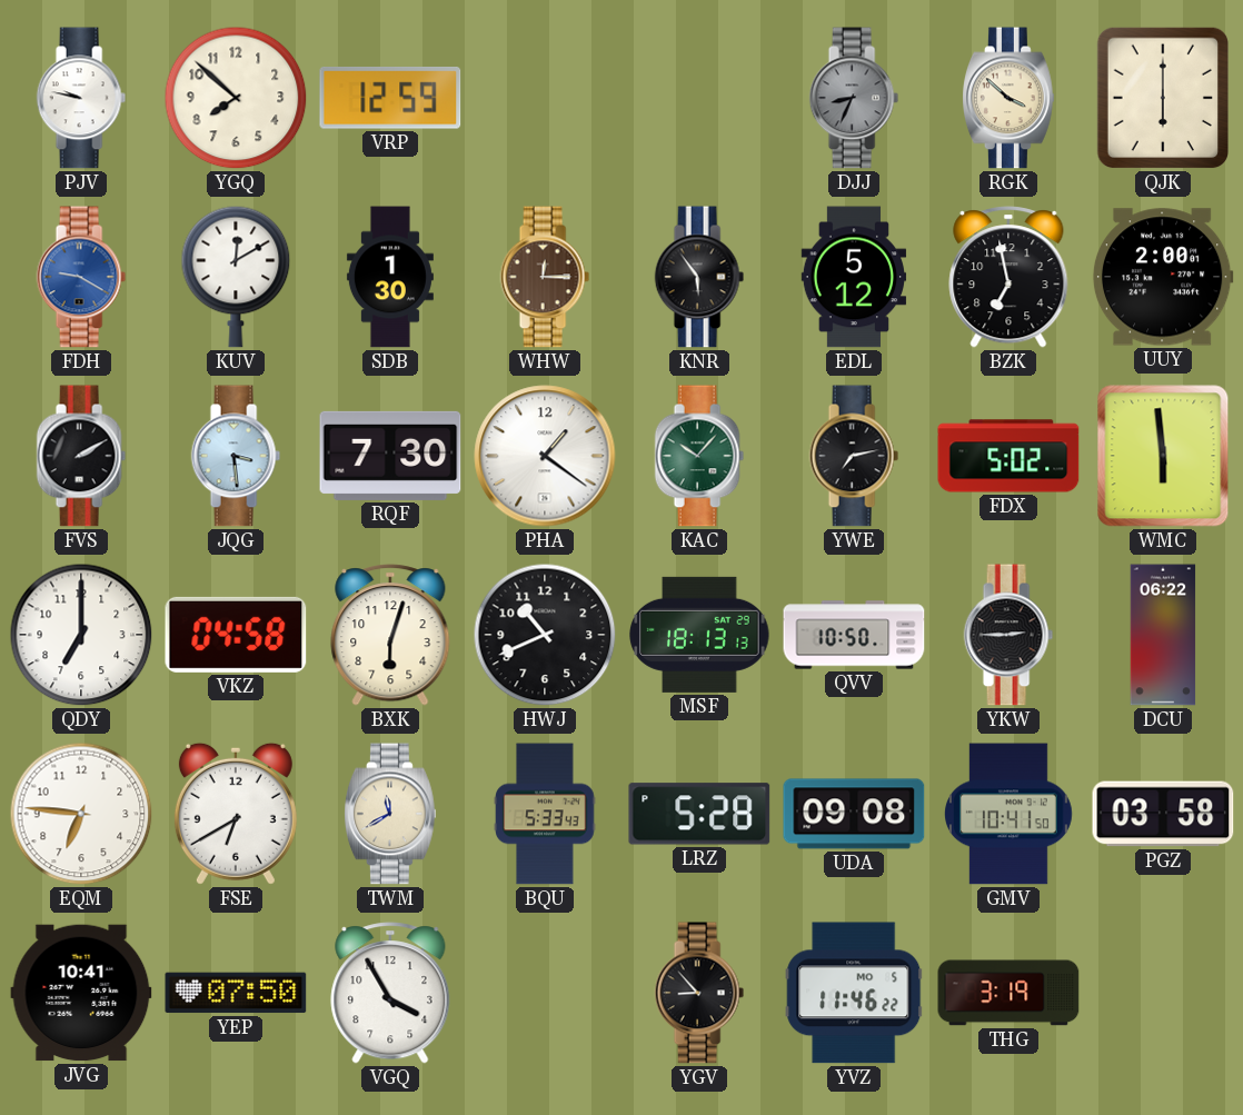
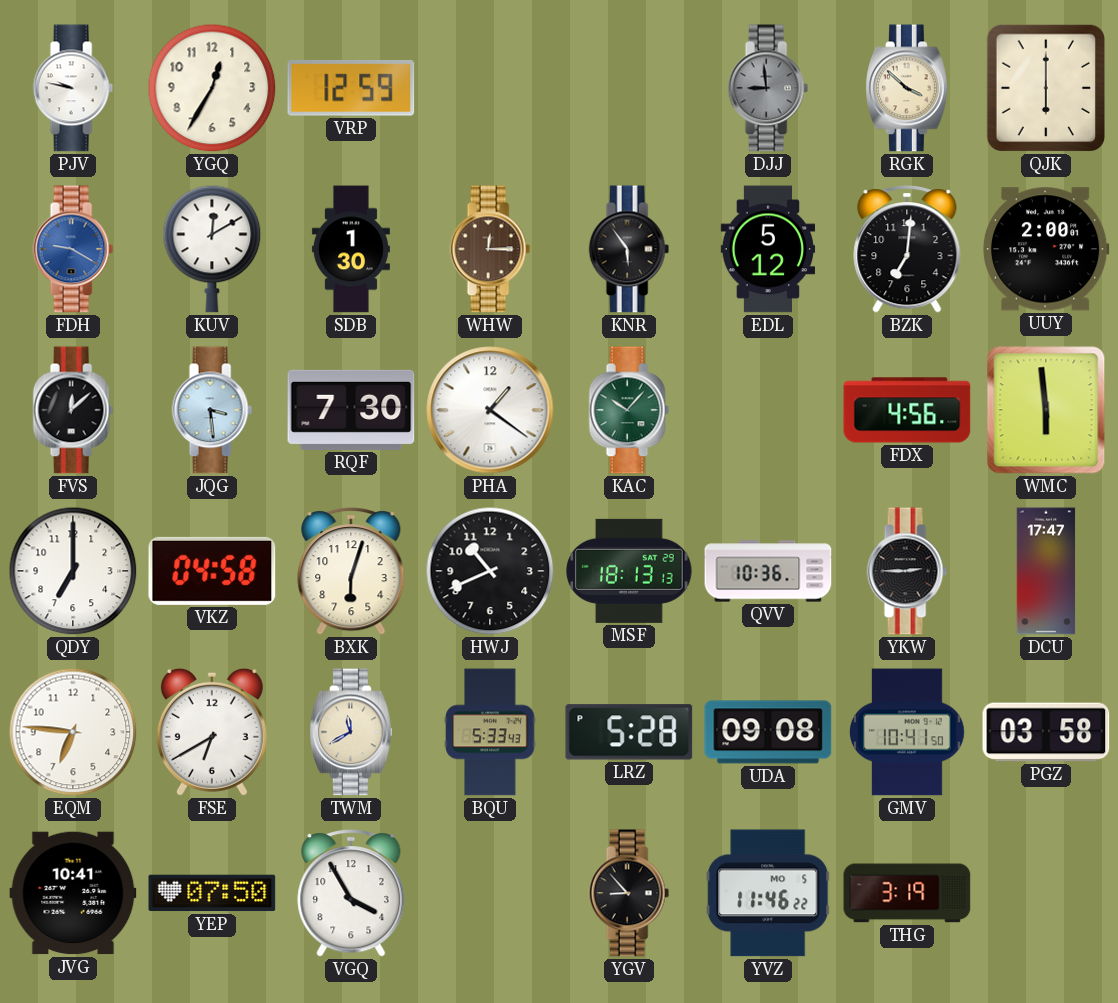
YGQ: 7:52 -> 12:35 (212, 88)
DJJ: 8:34 -> 8:59 (768, 88)
BZK: 6:58 -> 7:01 (907, 249)
FVS: 2:10 -> 12:08 (73, 410)
YWE: 7:13 -> none (854, 456)
FDX: 5:02 -> 4:56 (907, 410)
QVV: 10:50 -> 10:36 (768, 571)
DCU: 06:22 -> 17:47 (1046, 571)
